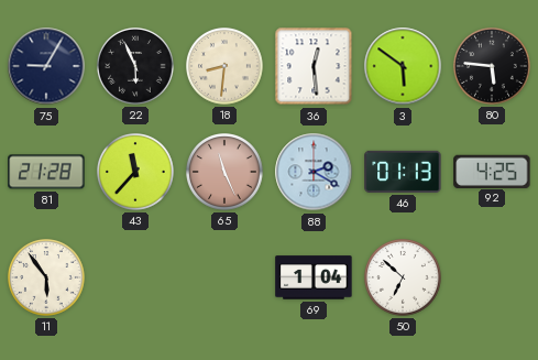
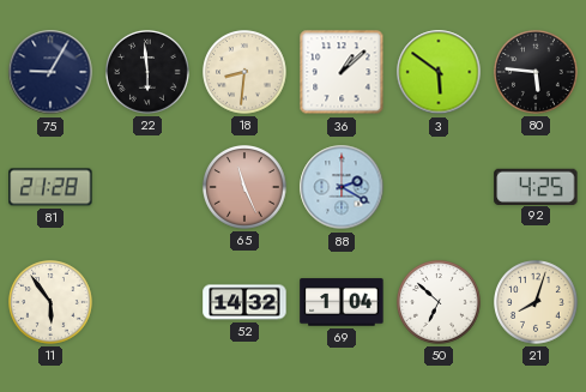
22: 5:56 -> 5:59 (149, 73)
36: 12:29 -> 1:08 (342, 72)
43: 11:37 -> none (136, 173)
46: 01:13 -> none (403, 172)
52: none -> 14:32 (244, 302)
21: none -> 8:03 (537, 303)
